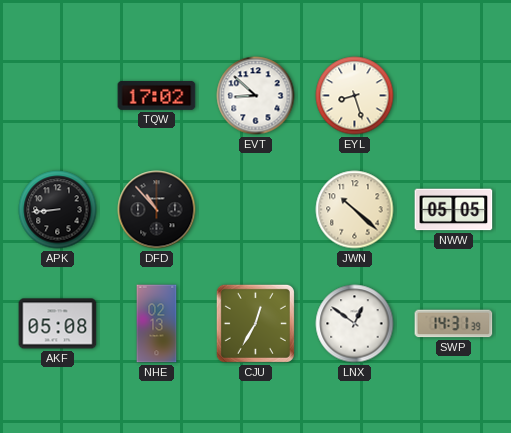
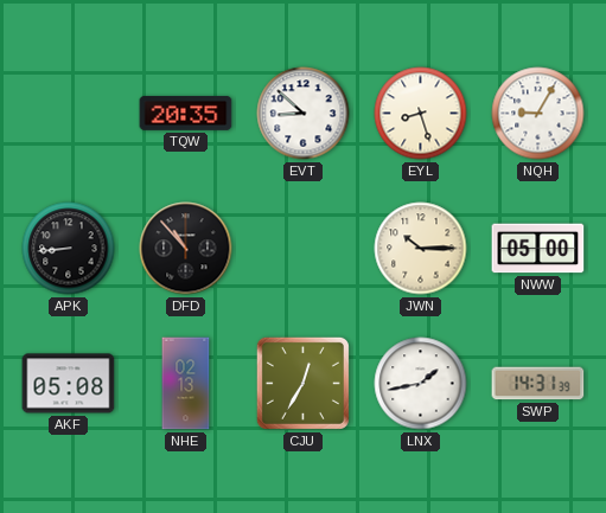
TQW: 17:02 -> 20:35 (186, 113)
NQH: none -> 9:05 (538, 114)
JWN: 10:22 -> 10:15 (421, 249)
NWW: 05:05 -> 05:00 (538, 249)
LNX: 12:51 -> 1:43 (421, 384)
